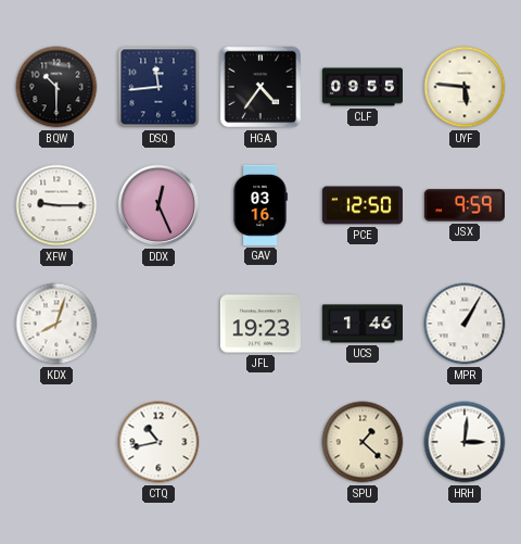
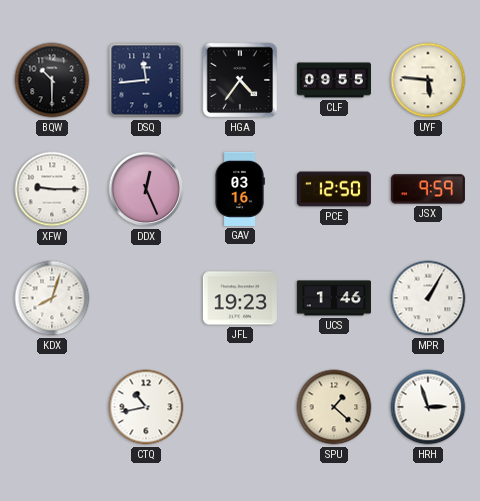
HRH: 3:01 -> 2:57 (428, 407)
